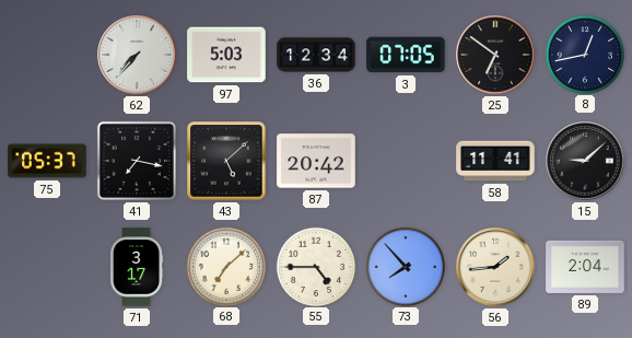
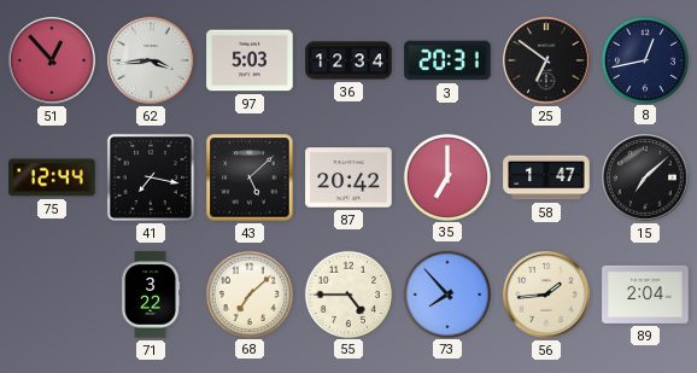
51: none -> 12:53 (52, 60)
62: 7:37 -> 3:44 (151, 60)
3: 07:05 -> 20:31 (447, 60)
75: 05:37 -> 12:44 (52, 177)
35: none -> 7:00 (446, 176)
58: 11:41 -> 1:47 (546, 177)
15: 9:08 -> 7:08 (645, 177)
71: 3:17 -> 3:22 (152, 295)
